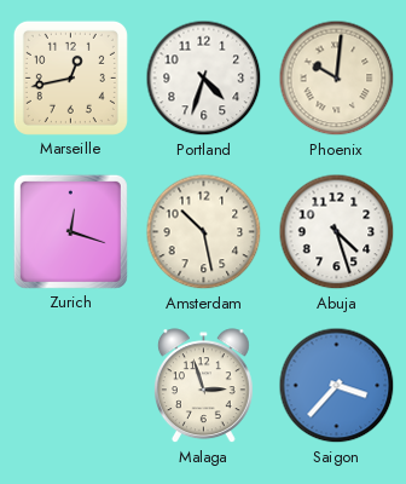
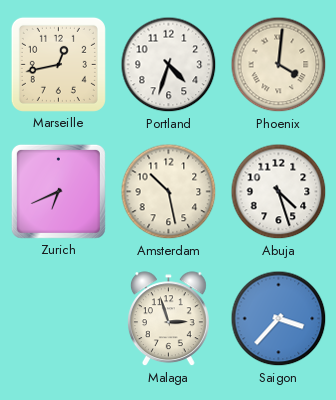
Phoenix: 10:01 -> 4:01 (279, 65)
Zurich: 12:18 -> 6:41 (58, 191)
